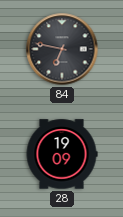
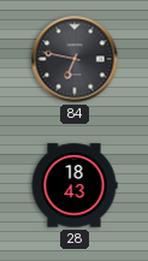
28: 19:09 -> 18:43 (75, 185)
